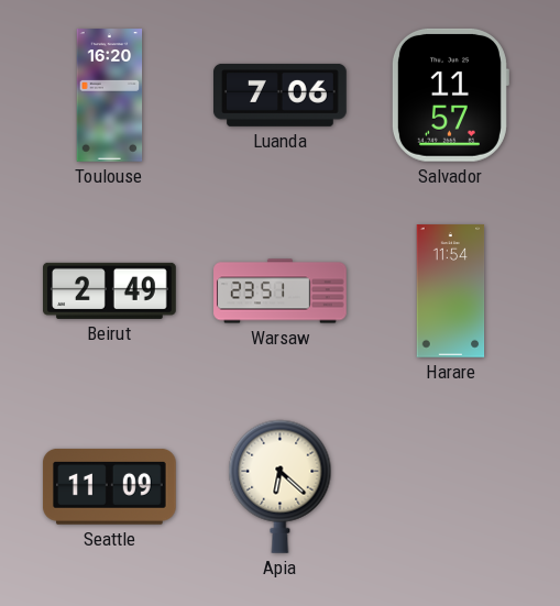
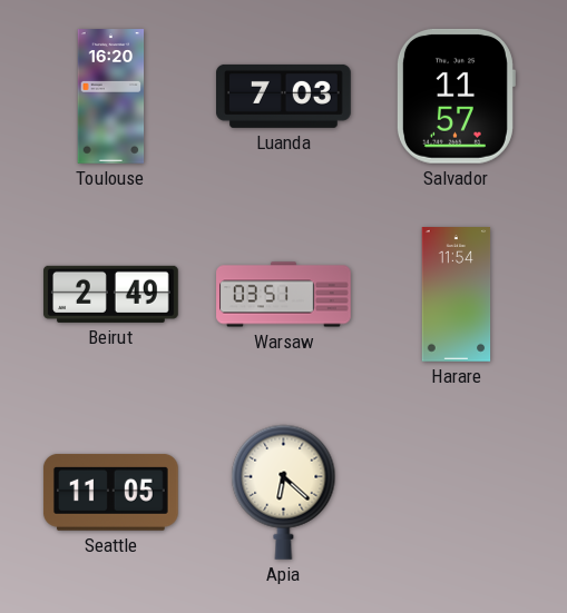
Luanda: 7:06 -> 7:03 (284, 96)
Warsaw: 23:51 -> 03:51 (284, 295)
Seattle: 11:09 -> 11:05 (111, 492)
